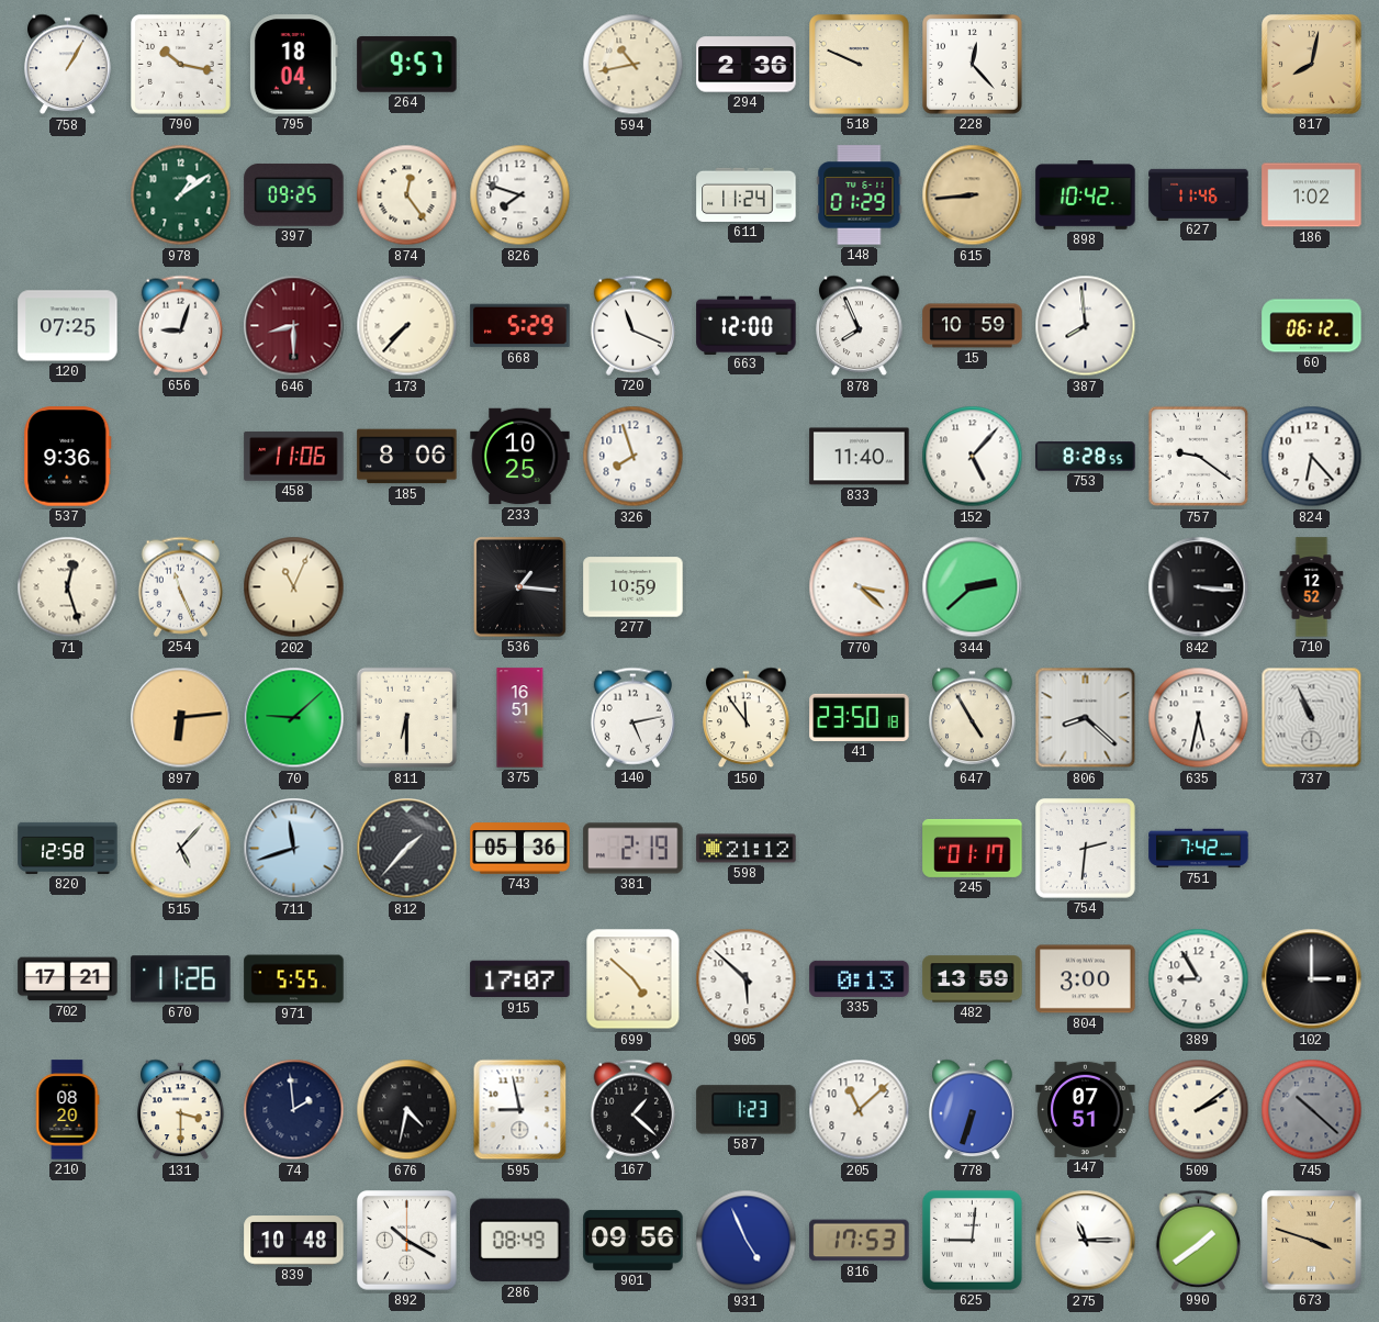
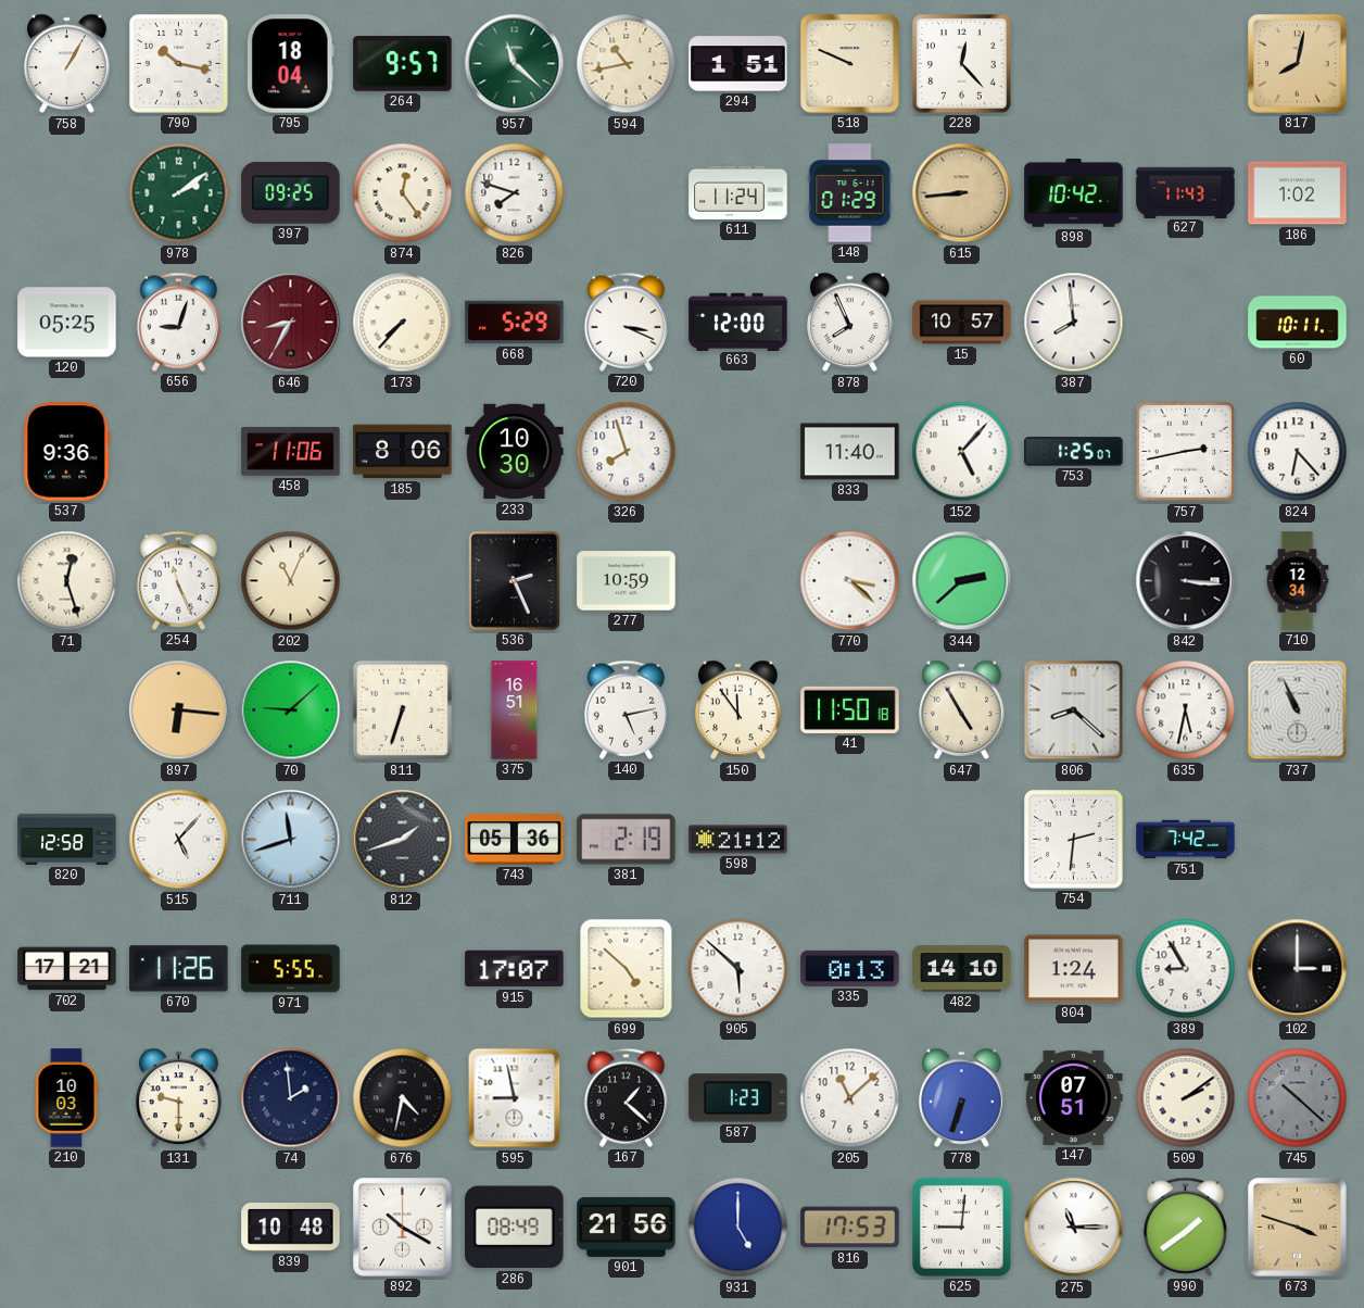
957: none -> 11:22 (515, 64)
294: 2:36 -> 1:51 (738, 64)
978: 1:09 -> 2:09 (179, 193)
627: 11:46 -> 11:43 (1186, 192)
120: 07:25 -> 05:25 (67, 323)
646: 8:30 -> 8:35 (291, 323)
720: 11:19 -> 3:19 (626, 322)
15: 10:59 -> 10:57 (962, 323)
60: 06:12 -> 10:11 (1298, 323)
233: 10:25 -> 10:30 (515, 452)
753: 8:28 -> 1:25 (1074, 452)
757: 9:21 -> 2:43 (1186, 452)
536: 1:16 -> 2:26 (514, 581)
710: 12:52 -> 12:34 (1298, 581)
897: 6:14 -> 6:16 (179, 710)
811: 6:30 -> 6:33 (403, 710)
41: 23:50 -> 11:50 (850, 709)
812: 1:37 -> 1:42 (403, 840)
245: 01:17 -> none (973, 848)
482: 13:59 -> 14:10 (962, 969)
804: 3:00 -> 1:24 (1074, 969)
210: 08:20 -> 10:03 (66, 1098)
131: 3:30 -> 9:30 (179, 1098)
901: 09:56 -> 21:56 (627, 1227)
931: 4:56 -> 5:00 (738, 1228)
